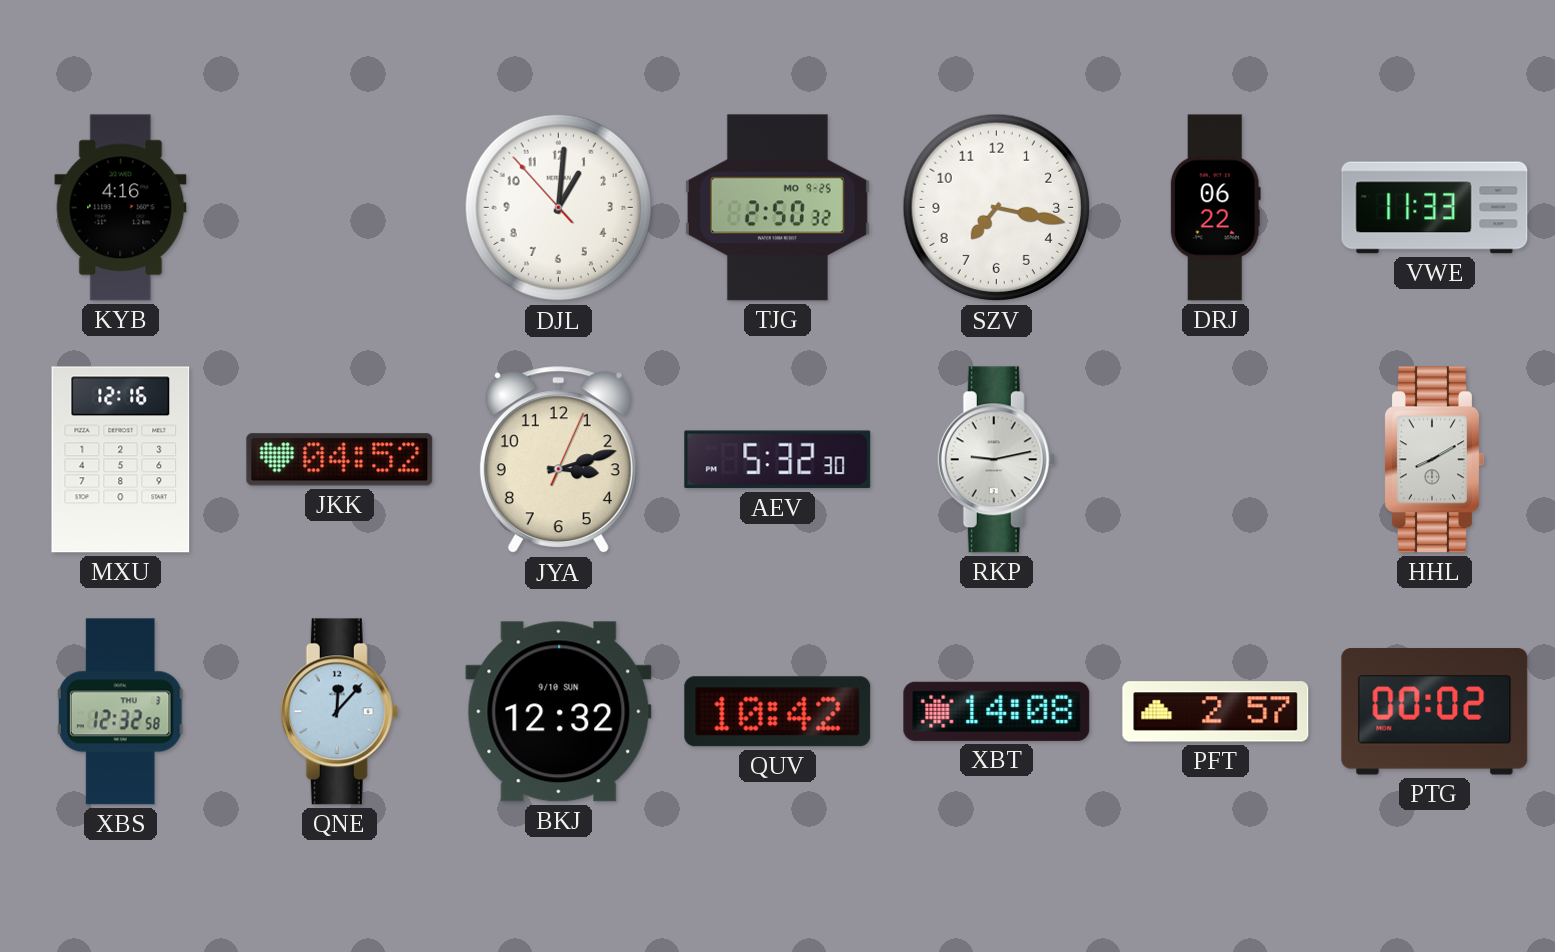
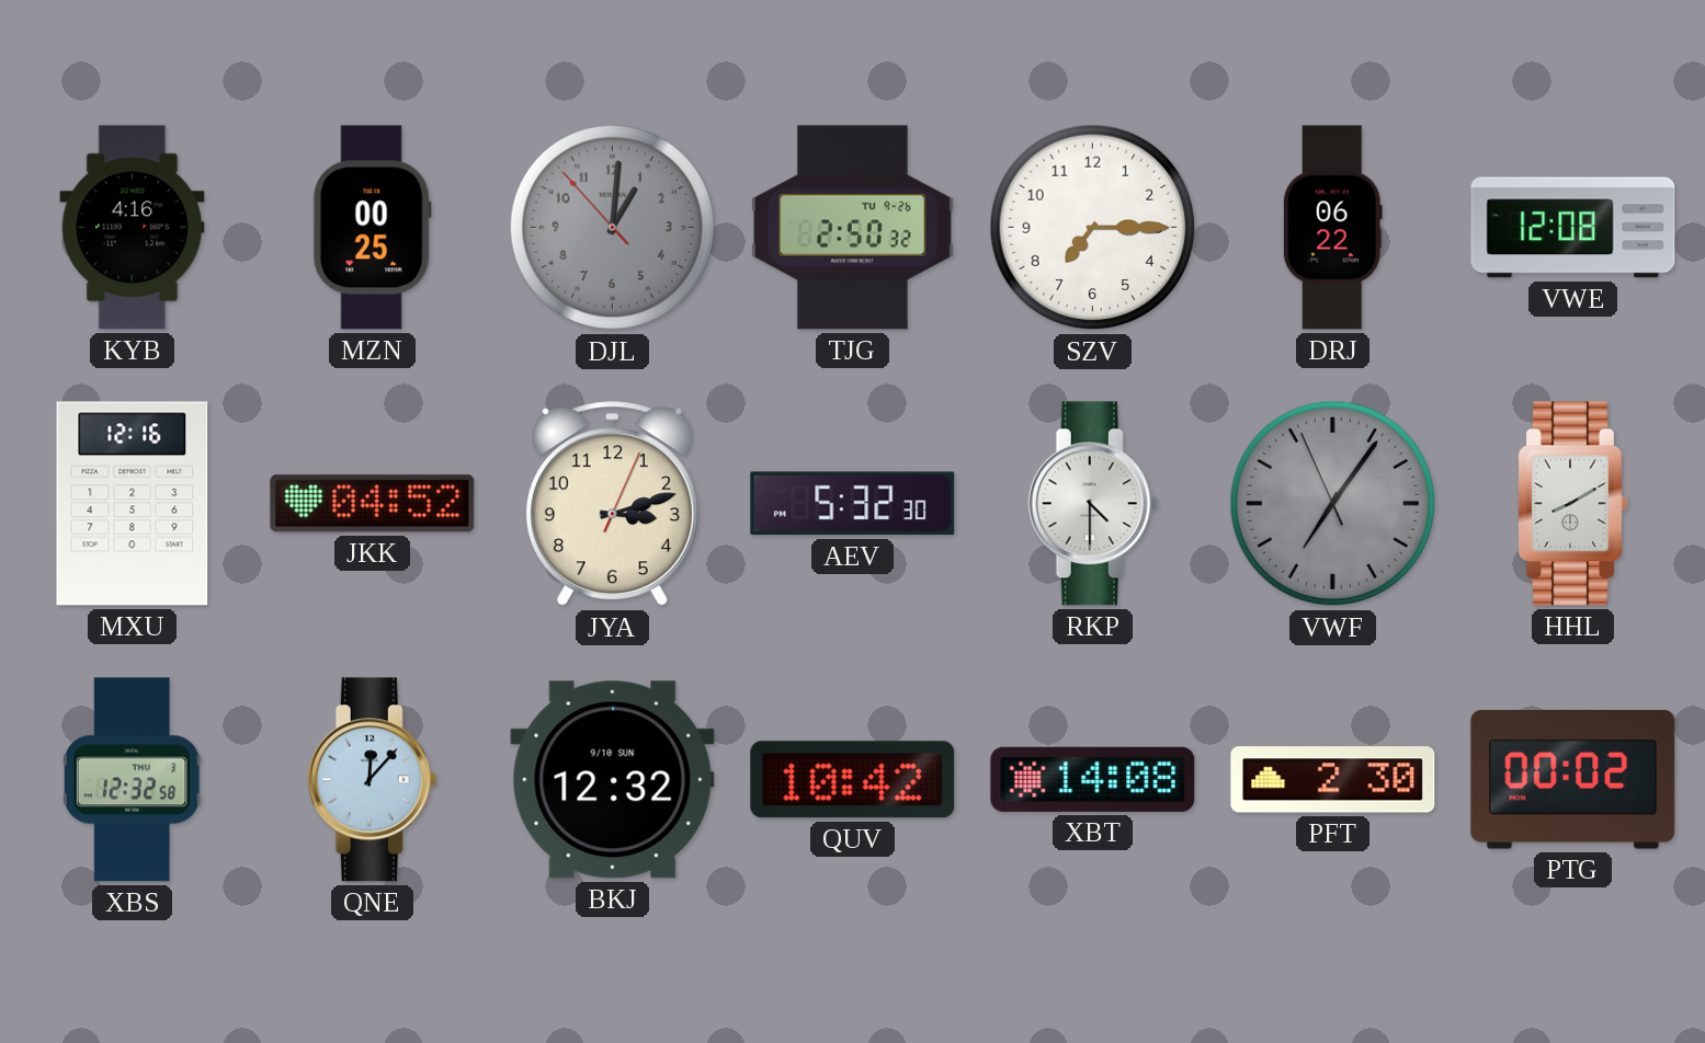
MZN: none -> 00:25 (372, 228)
DJL dial: white -> grey (613, 228)
TJG date: MO 9-25 -> TU 9-26 (852, 228)
SZV: 7:17 -> 7:15 (1093, 228)
VWE: 11:33 -> 12:08 (1573, 228)
RKP: 9:13 -> 4:30 (1093, 504)
VWF: none -> 7:05 (1333, 504)
PFT: 2:57 -> 2:30 (1333, 780)
